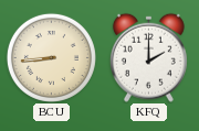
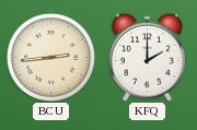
BCU: 8:44 -> 2:44 (50, 57)
